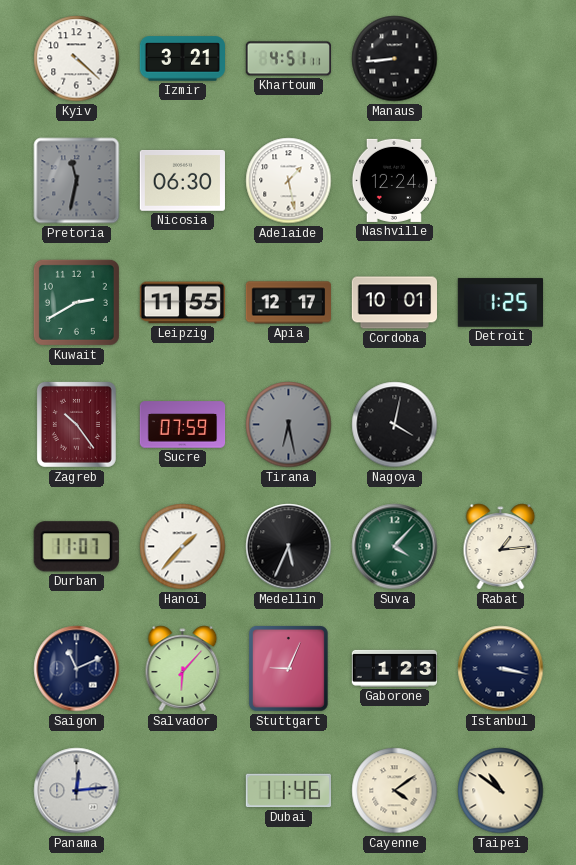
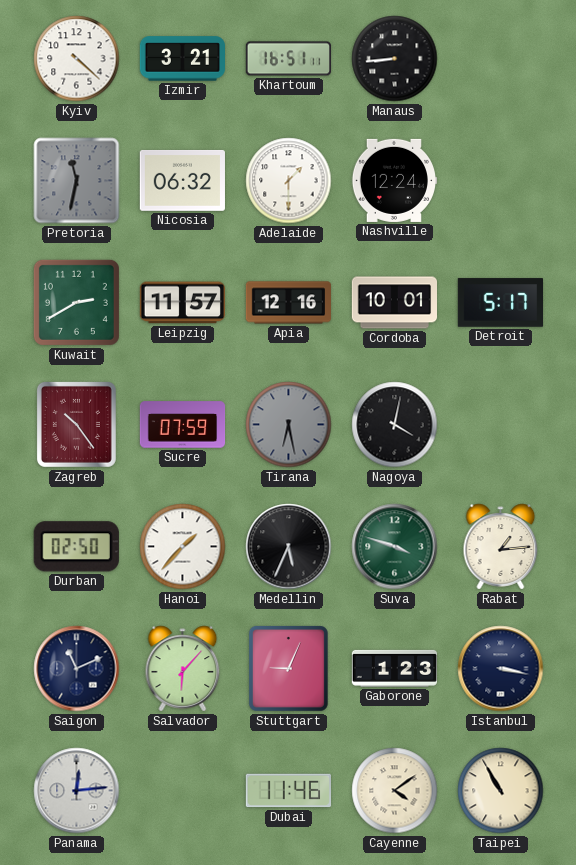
Khartoum: 4:51 -> 16:51 (288, 59)
Nicosia: 06:30 -> 06:32 (182, 181)
Adelaide: 1:28 -> 1:30 (289, 181)
Leipzig: 11:55 -> 11:57 (182, 303)
Apia: 12:17 -> 12:16 (288, 303)
Detroit: 1:25 -> 5:17 (500, 303)
Durban: 11:07 -> 02:50 (76, 547)
Suva: 4:07 -> 3:48 (395, 547)
Taipei: 10:51 -> 10:55 (501, 791)
